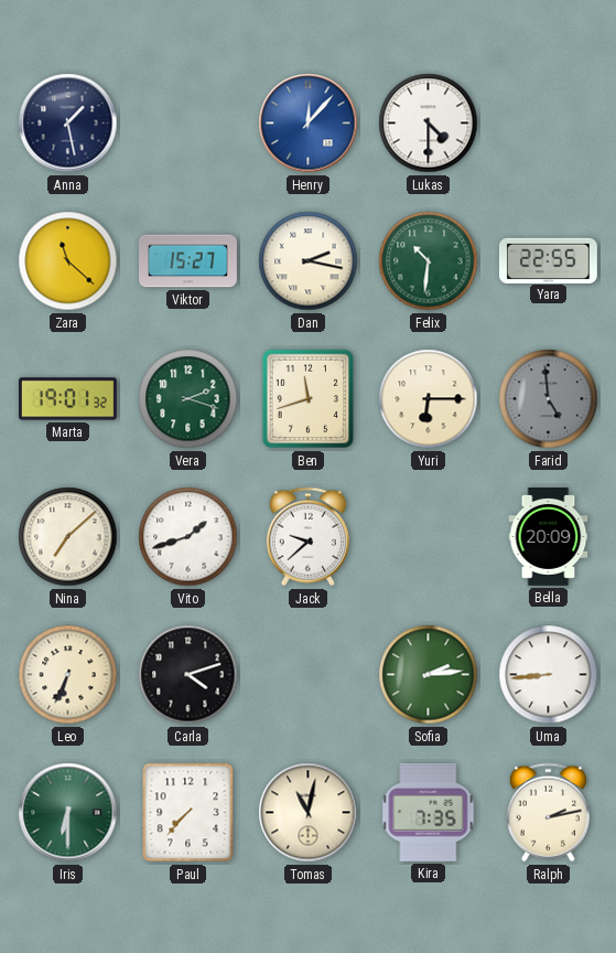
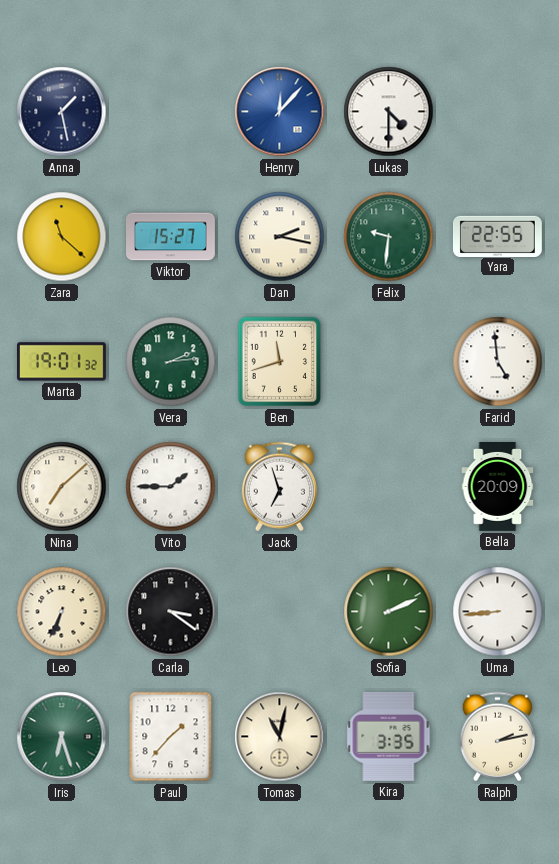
Felix: 10:31 -> 9:31 (389, 237)
Vera: 2:18 -> 2:14 (171, 362)
Yuri: 6:15 -> none (429, 399)
Farid dial: grey -> white (498, 362)
Vito: 1:42 -> 1:45 (171, 487)
Jack: 9:38 -> 6:57 (279, 487)
Carla: 4:12 -> 3:21 (171, 612)
Sofia: 2:14 -> 2:11 (389, 612)
Iris: 6:30 -> 6:27 (62, 737)
Paul: 7:37 -> 1:37 (171, 737)
Kira: 7:35 -> 3:35 (389, 736)
